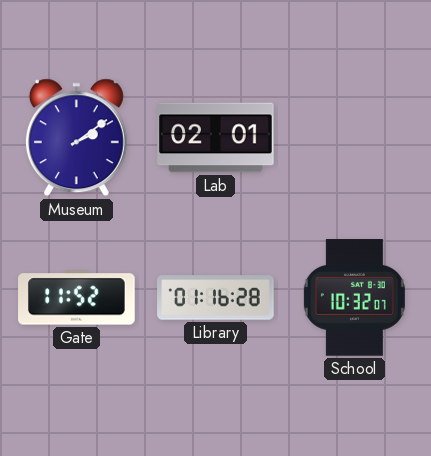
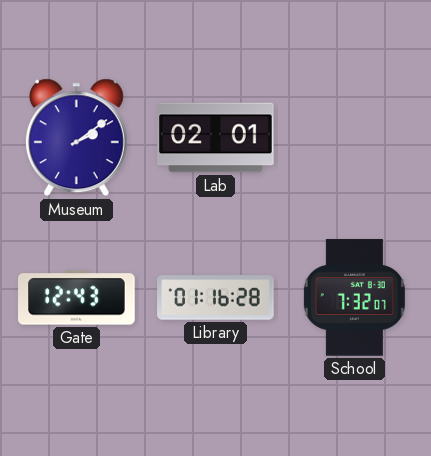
Gate: 11:52 -> 12:43 (77, 298)
School: 10:32 -> 7:32 (354, 298)
